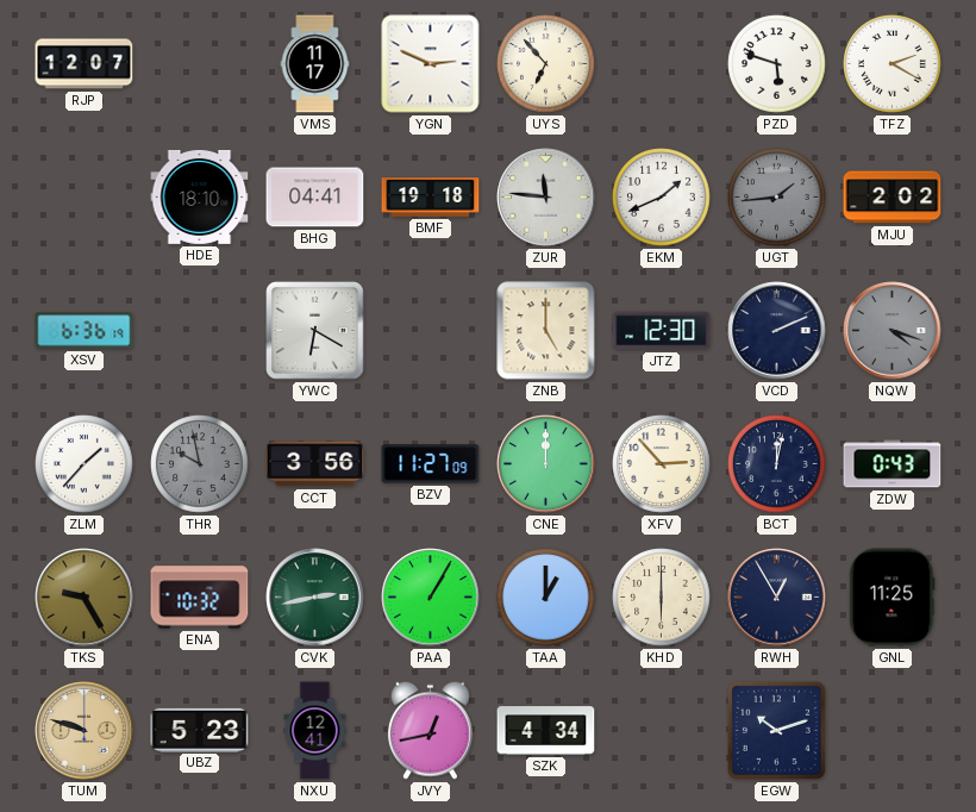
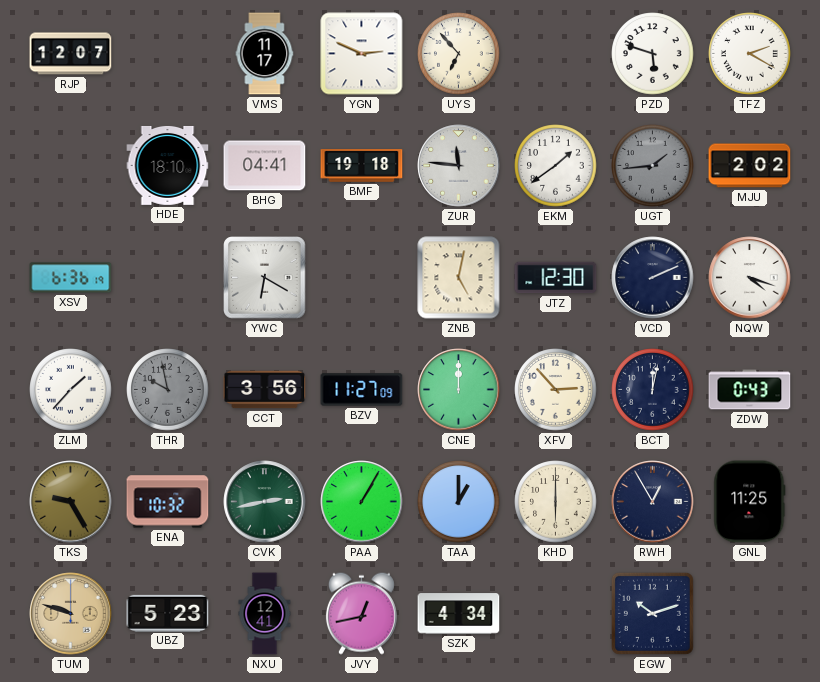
EKM: 1:41 -> 1:39 (556, 166)
ZNB: 5:00 -> 5:02 (459, 278)
NQW dial: grey -> white (750, 278)
